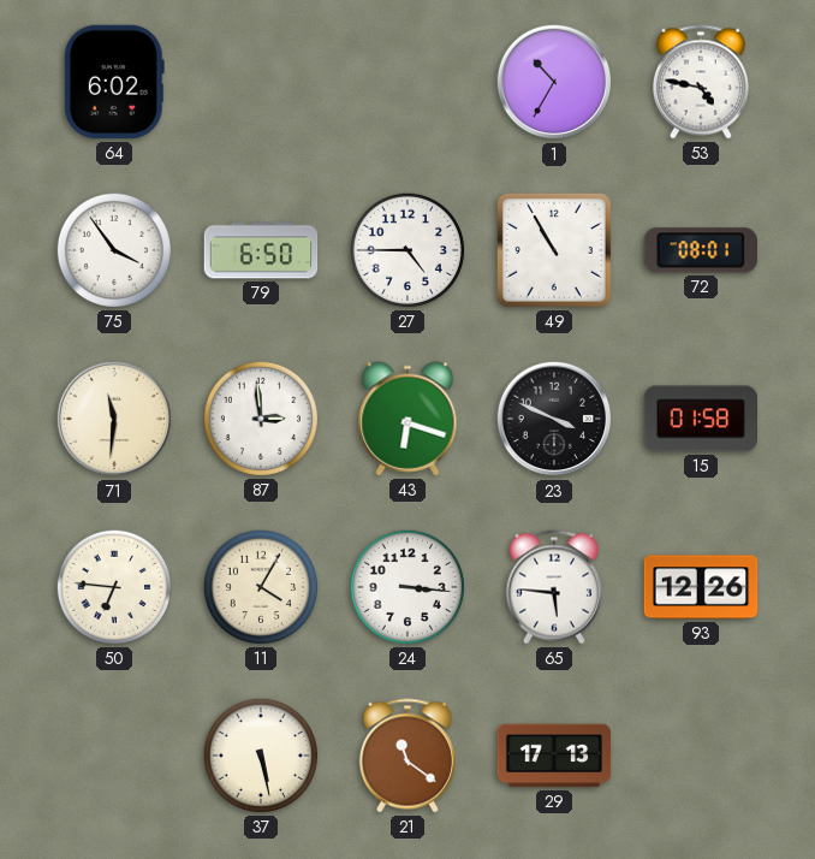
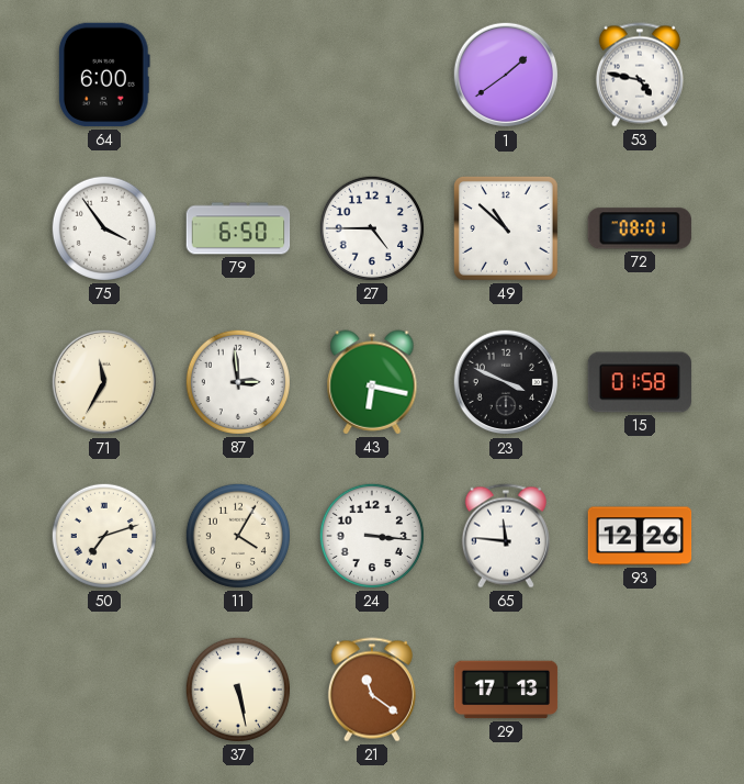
64: 6:02 -> 6:00 (104, 75)
1: 10:35 -> 1:39 (506, 75)
49: 10:55 -> 10:52 (506, 228)
71: 11:31 -> 11:35 (104, 382)
43: 6:18 -> 6:17 (372, 382)
50: 6:46 -> 7:12 (104, 536)
65: 5:46 -> 11:46 (506, 536)
